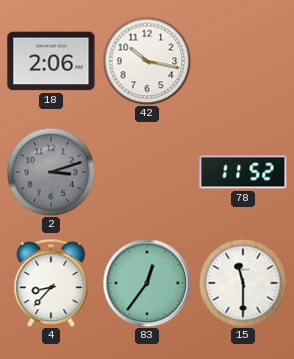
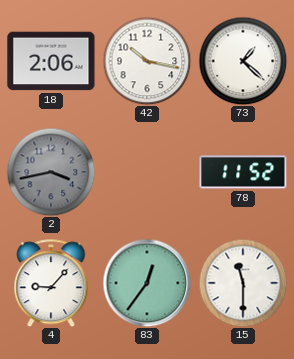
73: none -> 1:22 (243, 61)
2: 3:12 -> 3:43 (51, 172)
4: 8:37 -> 9:07 (51, 283)
